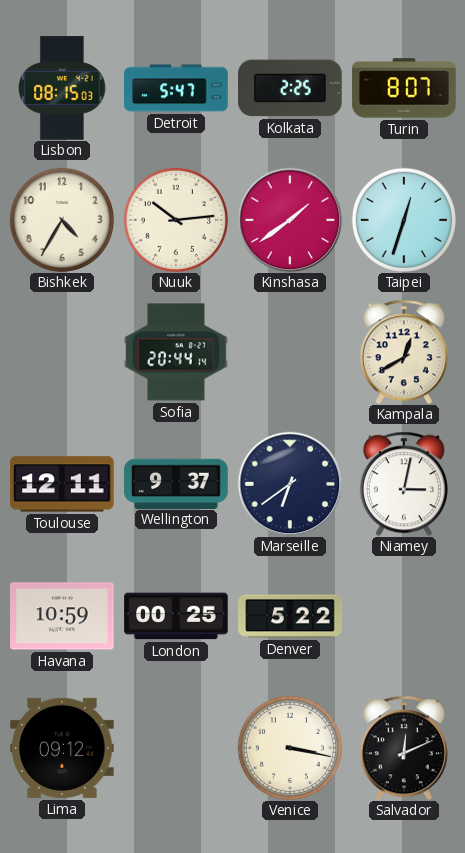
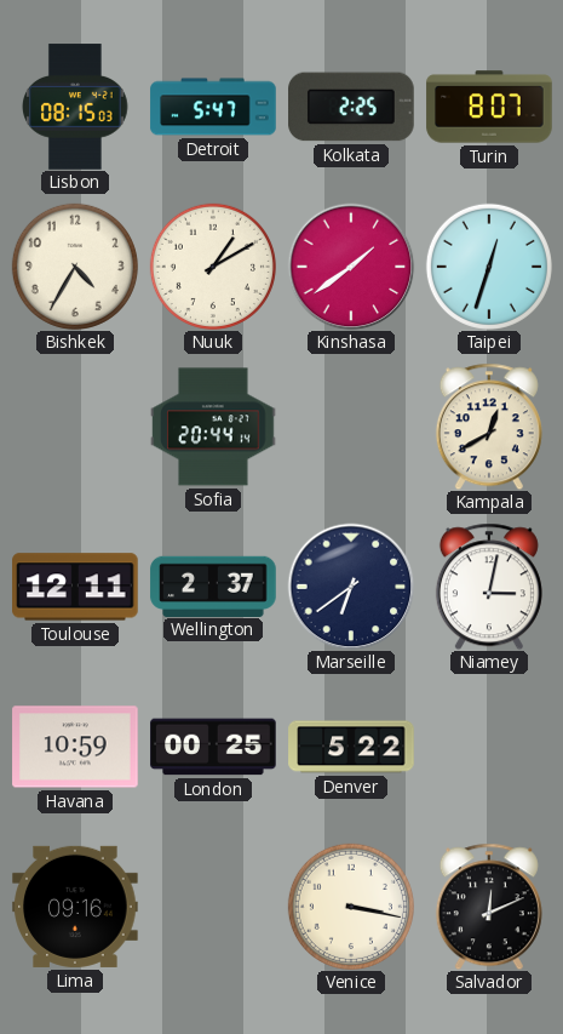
Nuuk: 10:14 -> 1:10 (213, 267)
Wellington: 9:37 -> 2:37 (213, 585)
Lima: 09:12 -> 09:16 (75, 907)
